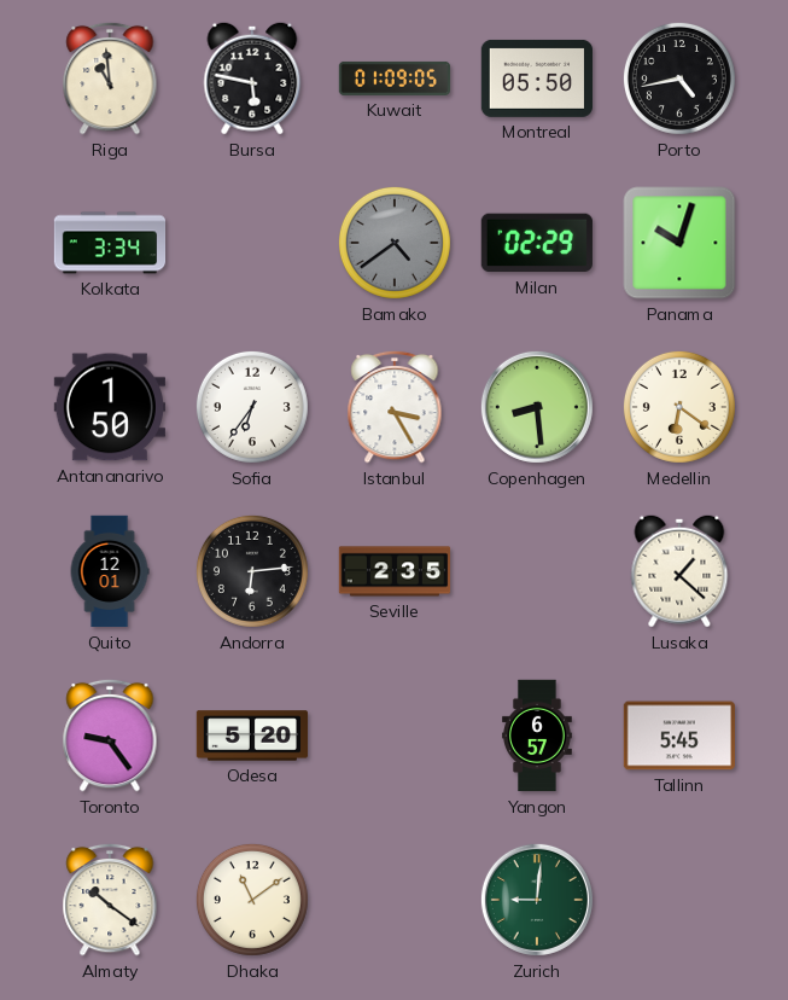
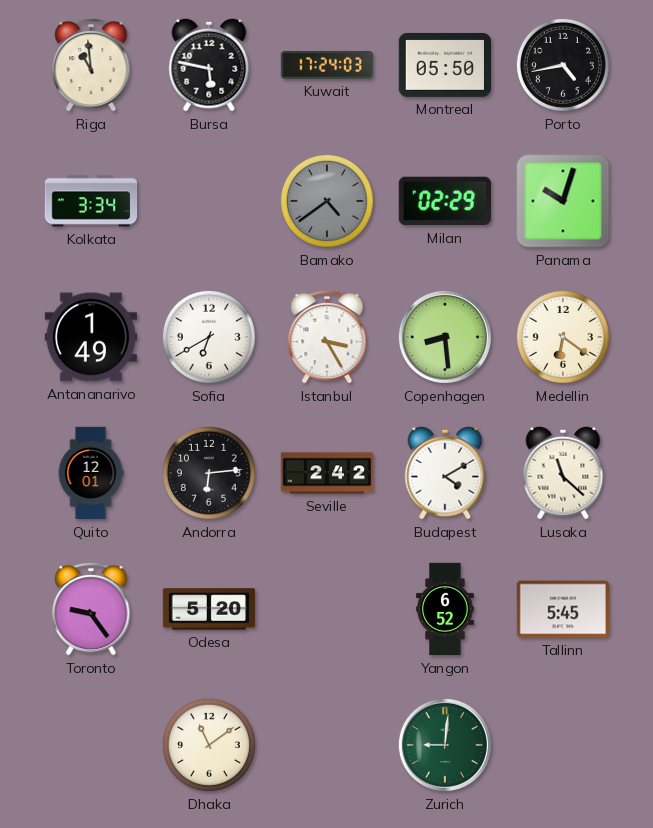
Kuwait: 01:09 -> 17:24 (327, 65)
Antananarivo: 1:50 -> 1:49 (90, 337)
Sofia: 6:36 -> 6:40 (209, 337)
Seville: 2:35 -> 2:42 (327, 473)
Budapest: none -> 4:10 (445, 473)
Lusaka: 1:22 -> 11:22 (563, 473)
Yangon: 6:57 -> 6:52 (446, 609)
Almaty: 10:21 -> none (110, 900)
